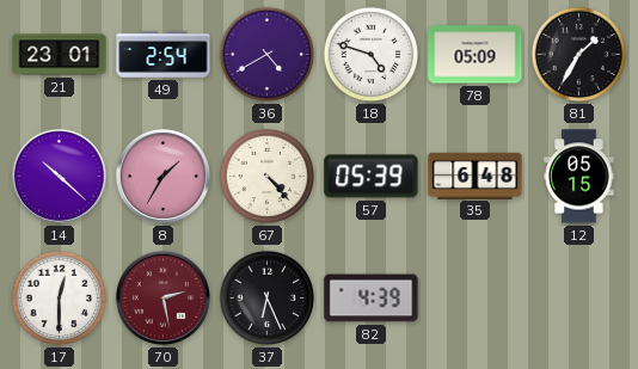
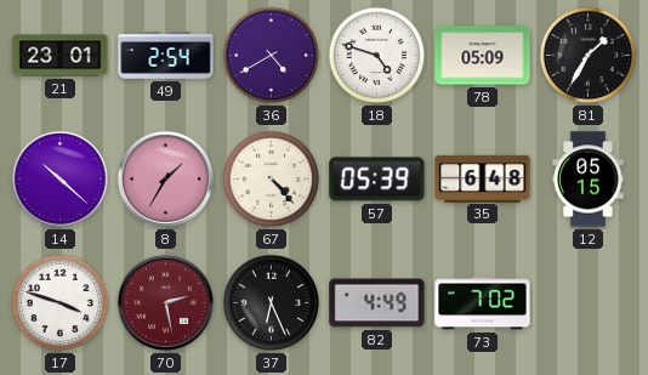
17: 12:30 -> 3:48 (61, 303)
82: 4:39 -> 4:49 (377, 303)
73: none -> 7:02 (483, 303)
